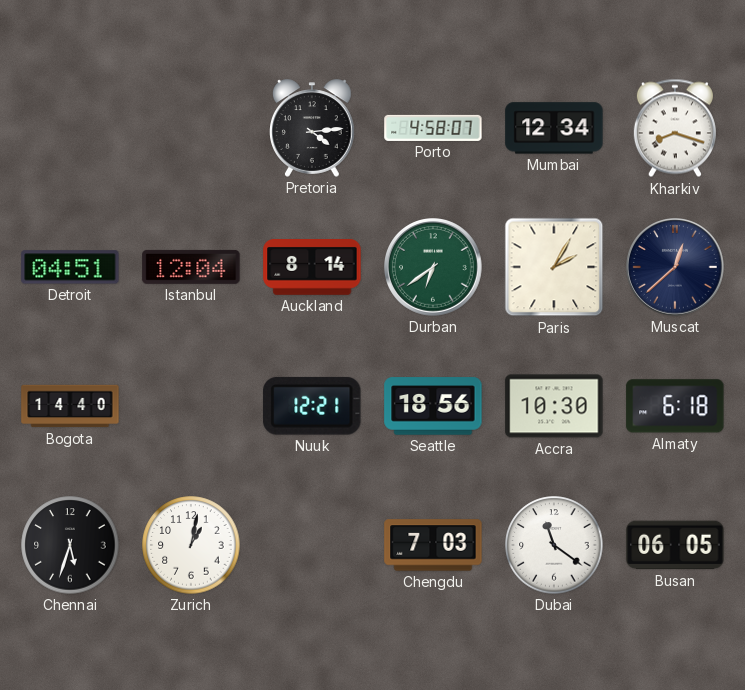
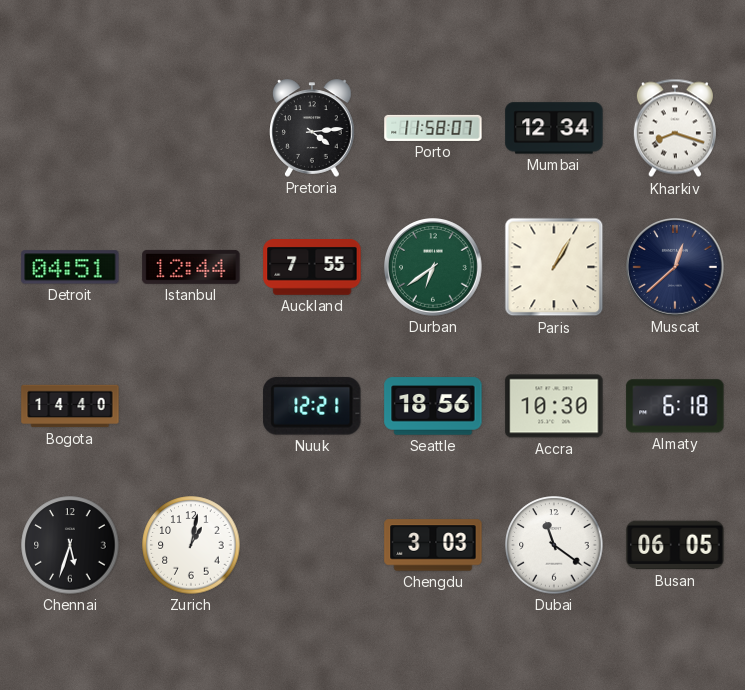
Porto: 4:58 -> 11:58 (433, 128)
Istanbul: 12:04 -> 12:44 (191, 267)
Auckland: 8:14 -> 7:55 (312, 268)
Paris: 2:05 -> 1:05 (554, 267)
Chengdu: 7:03 -> 3:03 (433, 545)
